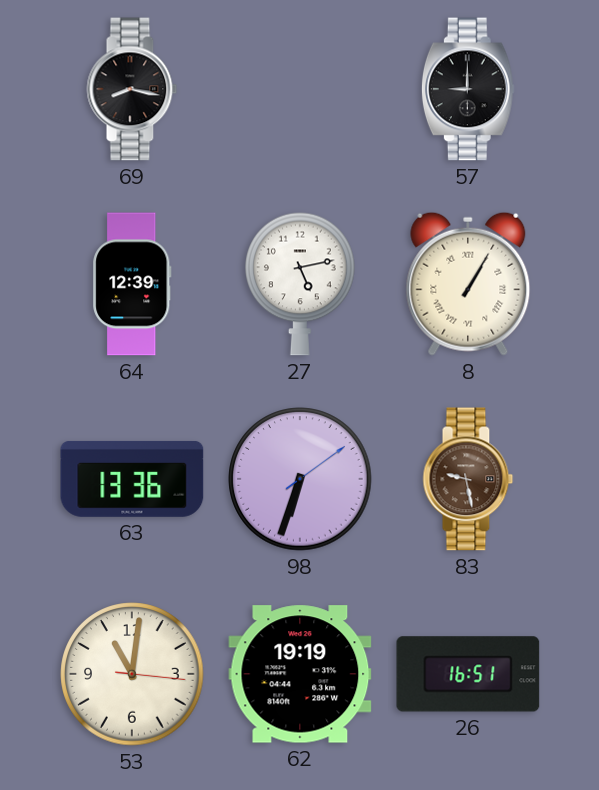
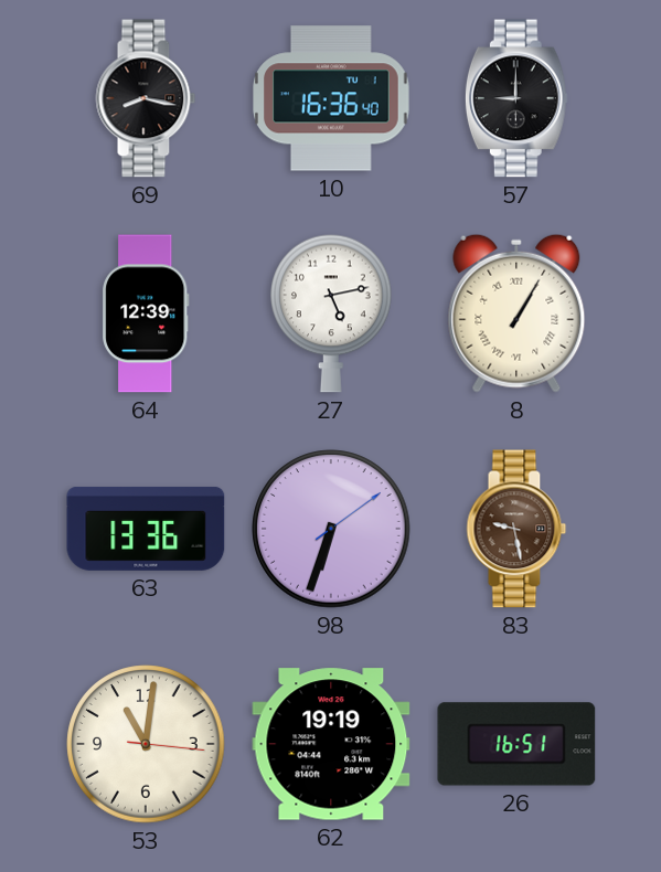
10: none -> 16:36 (331, 98)
